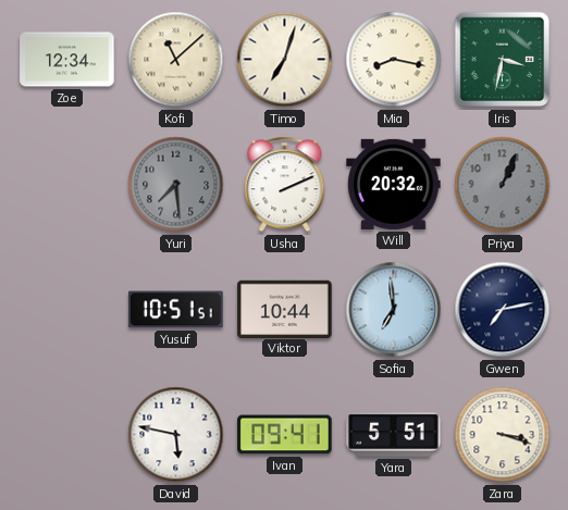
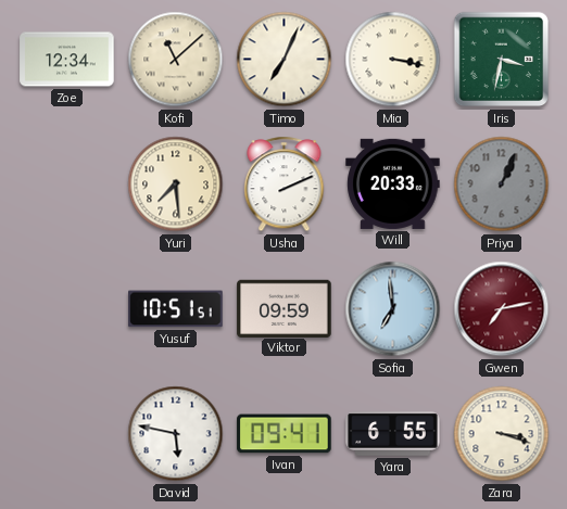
Timo: 7:03 -> 7:04 (285, 60)
Mia: 8:17 -> 3:17 (393, 60)
Yuri dial: grey -> cream (176, 184)
Will: 20:32 -> 20:33 (393, 183)
Viktor: 10:44 -> 09:59 (285, 308)
Gwen dial: navy -> burgundy (502, 309)
Yara: 5:51 -> 6:55 (393, 434)
